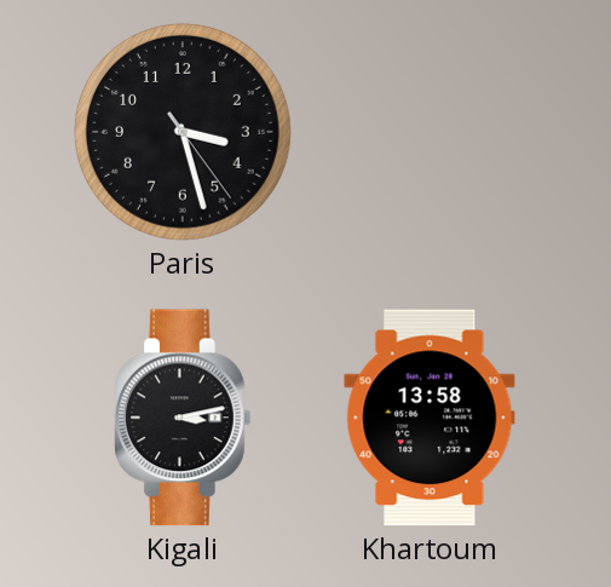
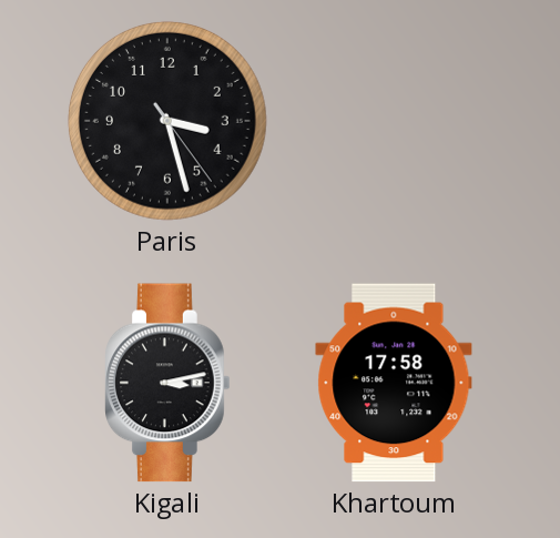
Khartoum: 13:58 -> 17:58 (394, 383)
